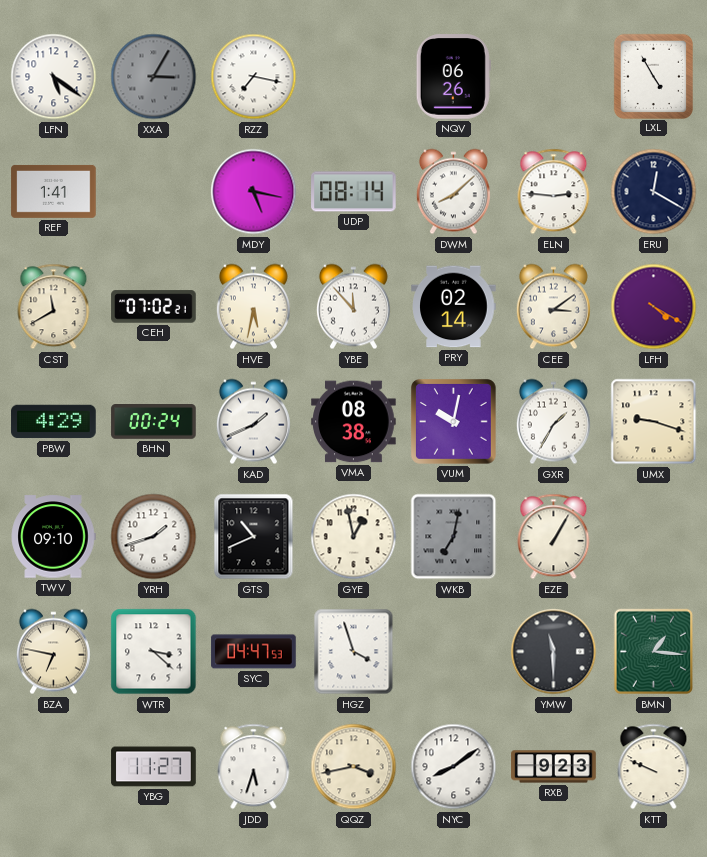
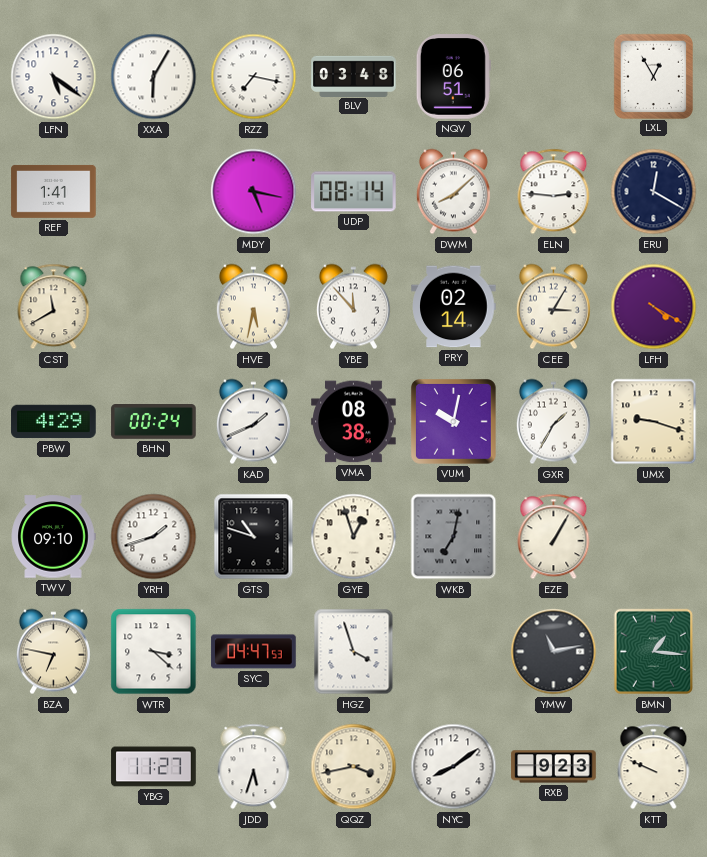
XXA: 3:05 -> 6:05 (154, 77)
XXA dial: grey -> white (154, 77)
BLV: none -> 03:48 (354, 76)
NQV: 06:26 -> 06:51 (453, 77)
LXL: 4:55 -> 12:55 (653, 76)
CEH: 07:02 -> none (154, 307)
CEE: 3:09 -> 3:05 (553, 307)
GTS: 10:41 -> 10:48 (254, 537)
GYE: 12:58 -> 12:57 (354, 537)
YMW: 11:30 -> 11:13 (554, 652)
